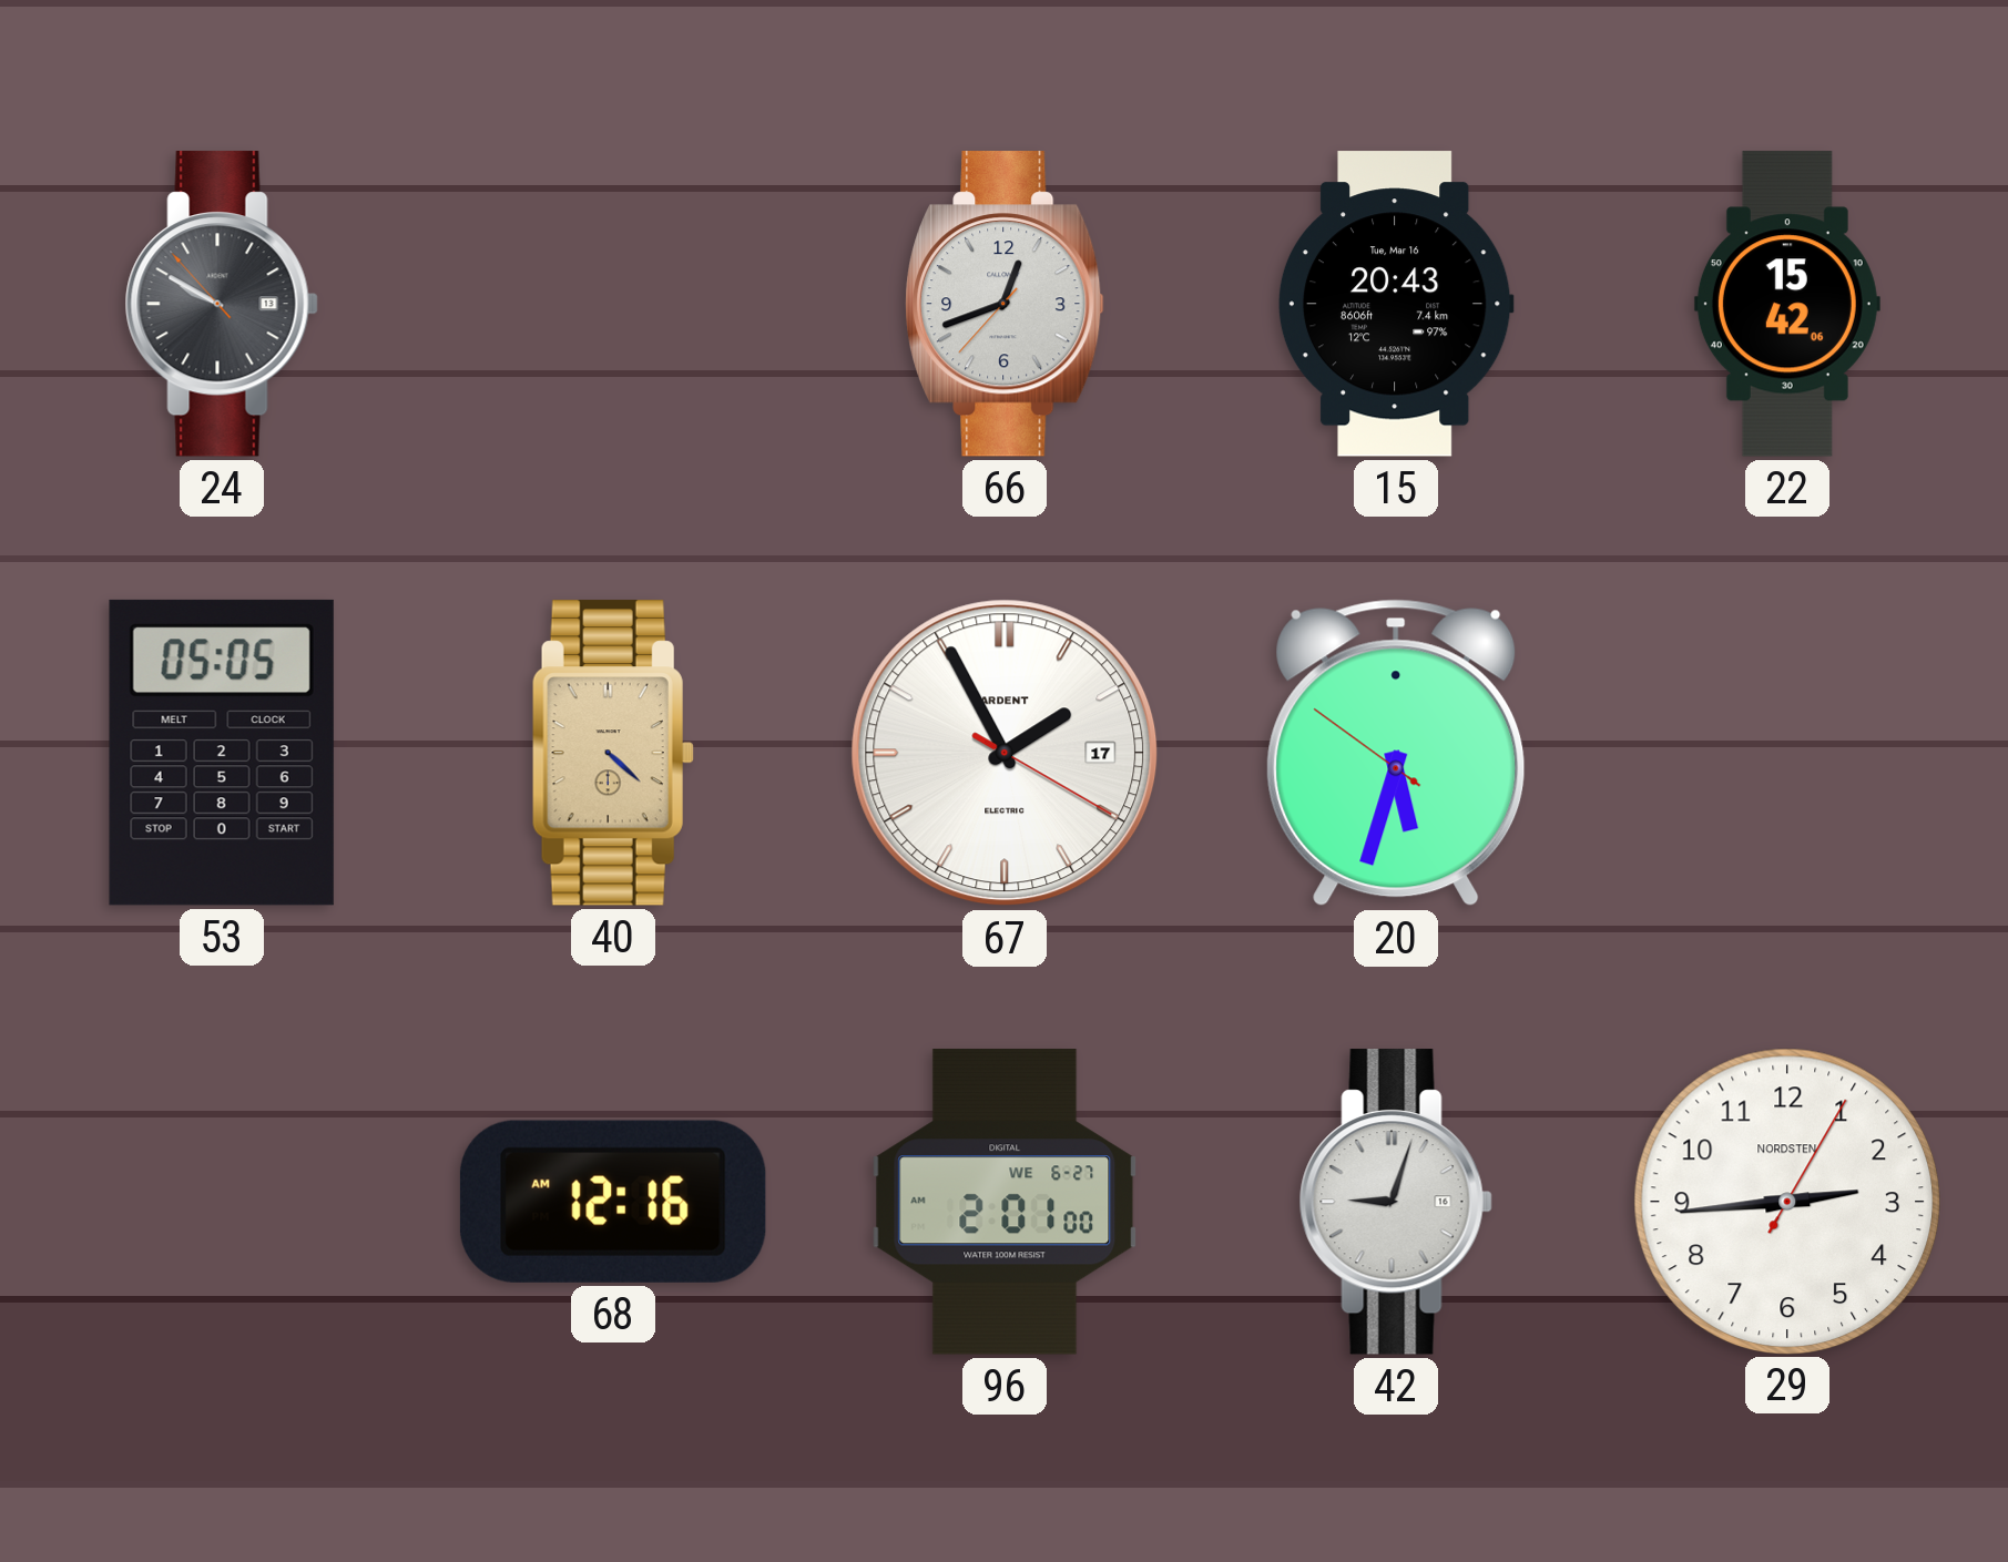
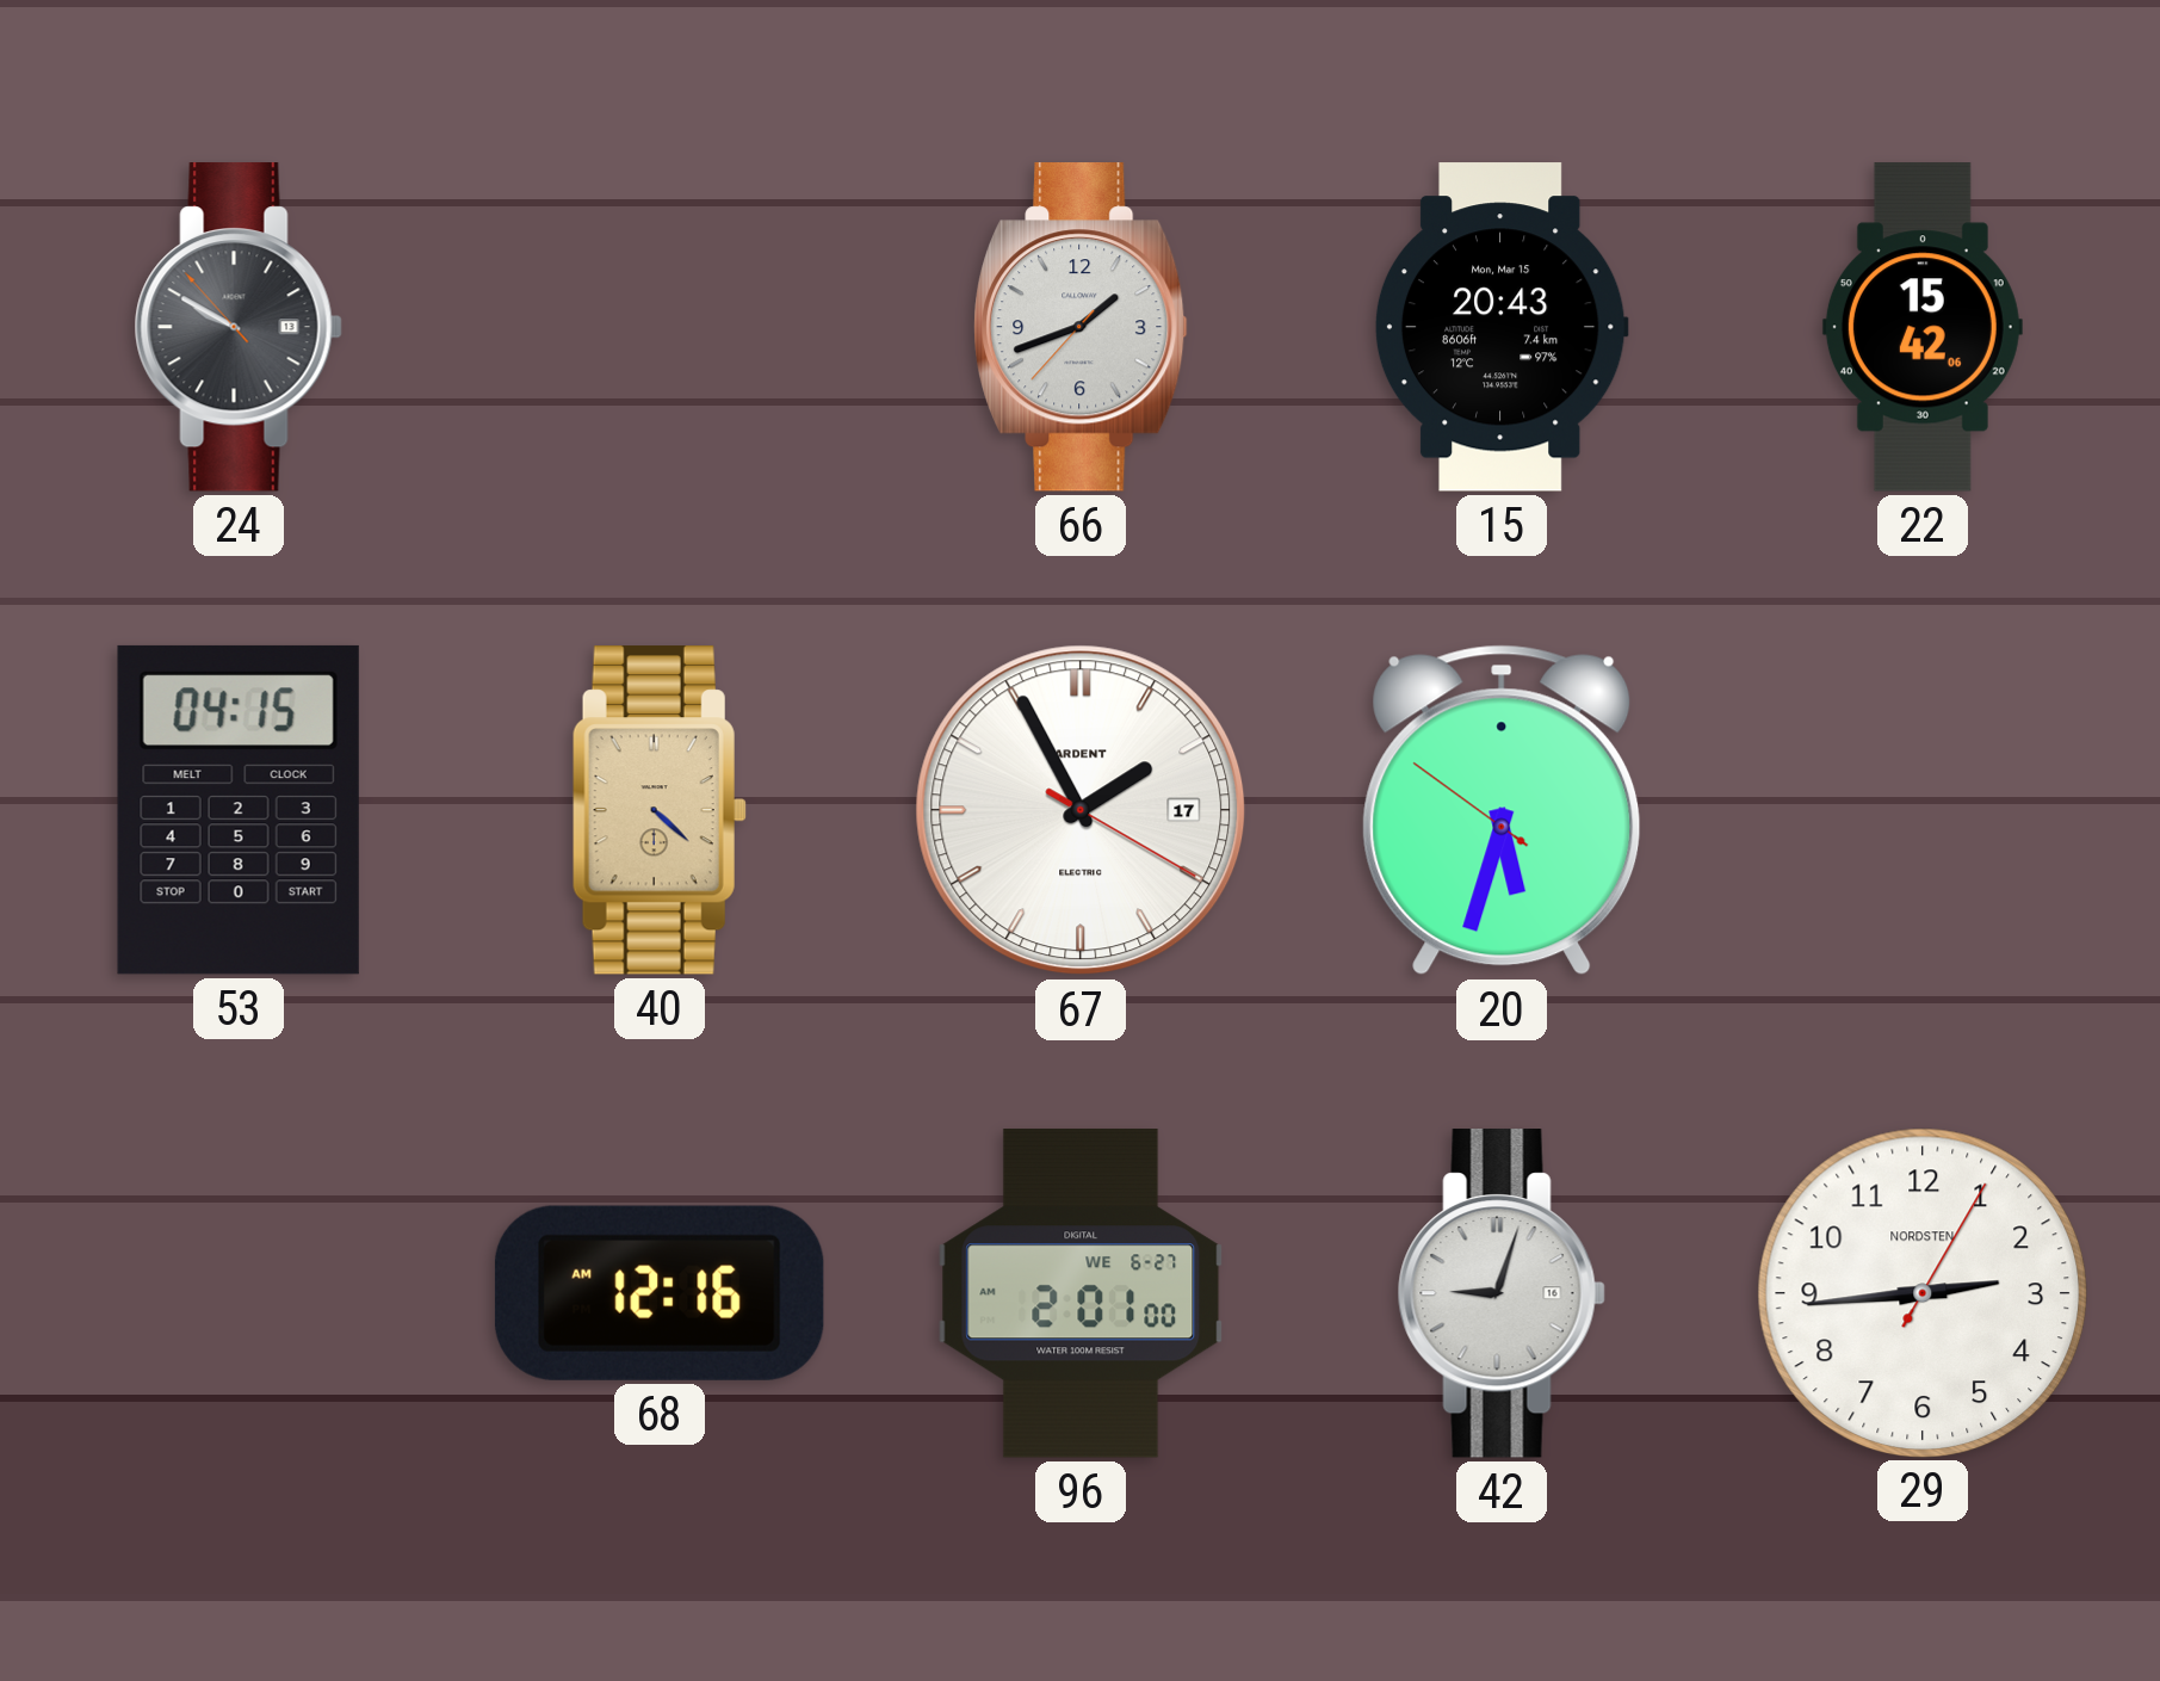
66: 12:41 -> 1:41 (1082, 328)
15 date: Tue, Mar 16 -> Mon, Mar 15 (1502, 327)
53: 05:05 -> 04:15 (239, 810)
